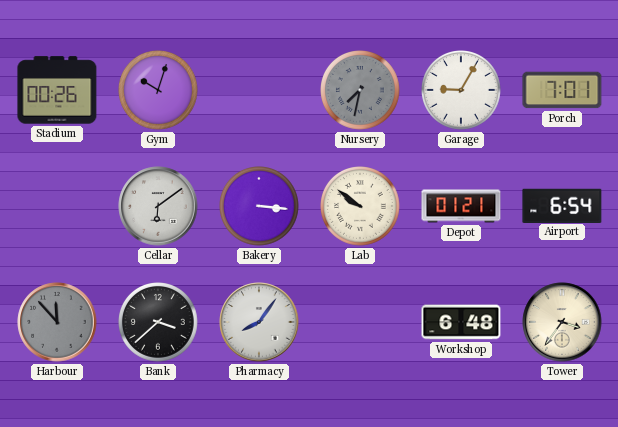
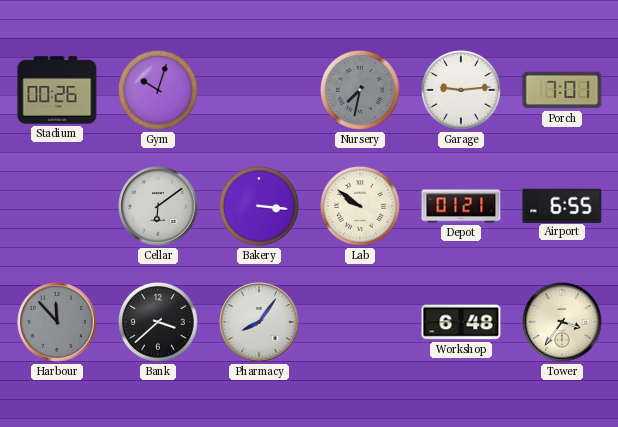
Garage: 9:05 -> 9:14 (462, 91)
Airport: 6:54 -> 6:55 (562, 205)
